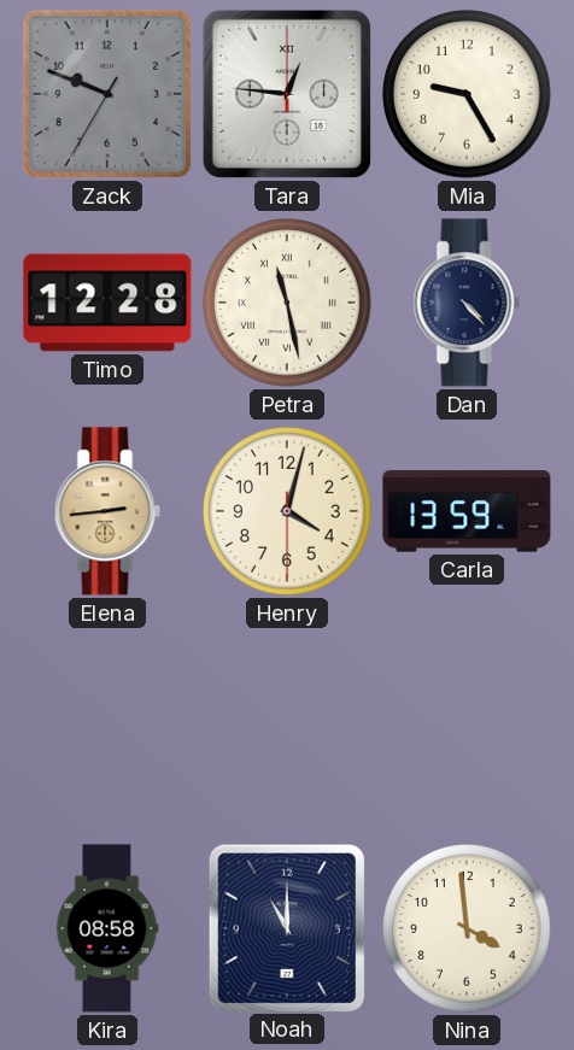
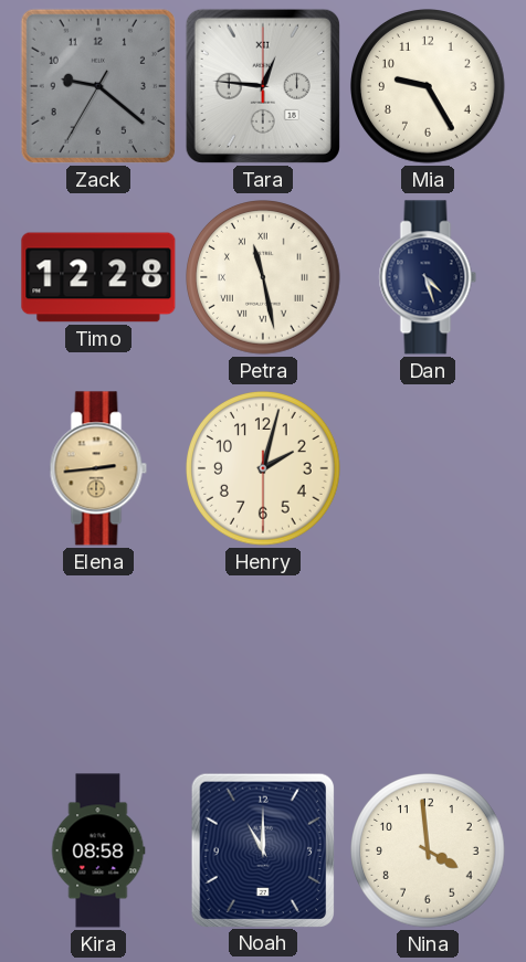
Zack: 9:48 -> 9:21 (98, 86)
Dan: 4:23 -> 4:27 (428, 277)
Henry: 4:02 -> 2:02 (264, 469)
Carla: 13:59 -> none (467, 511)
